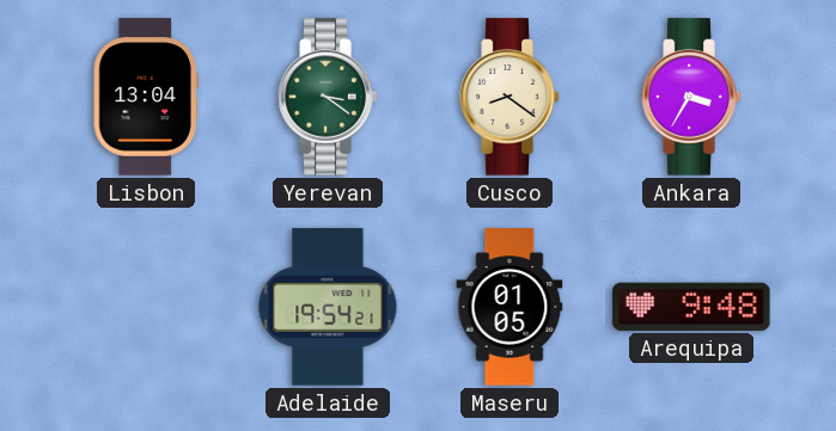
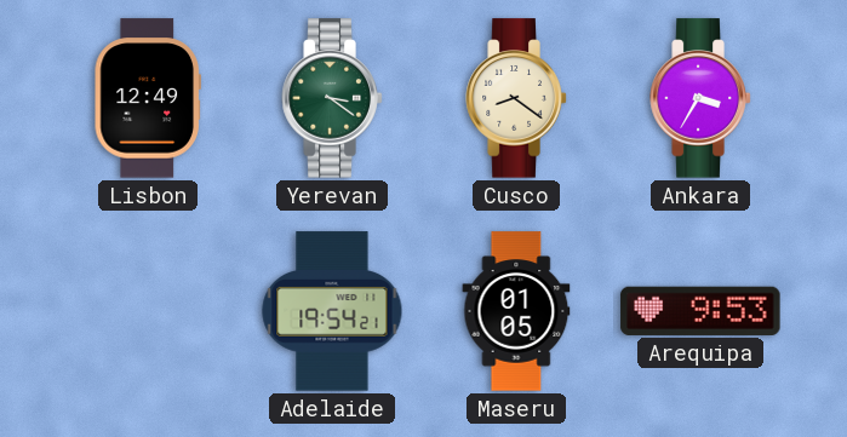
Lisbon: 13:04 -> 12:49 (148, 98)
Arequipa: 9:48 -> 9:53 (700, 311)
